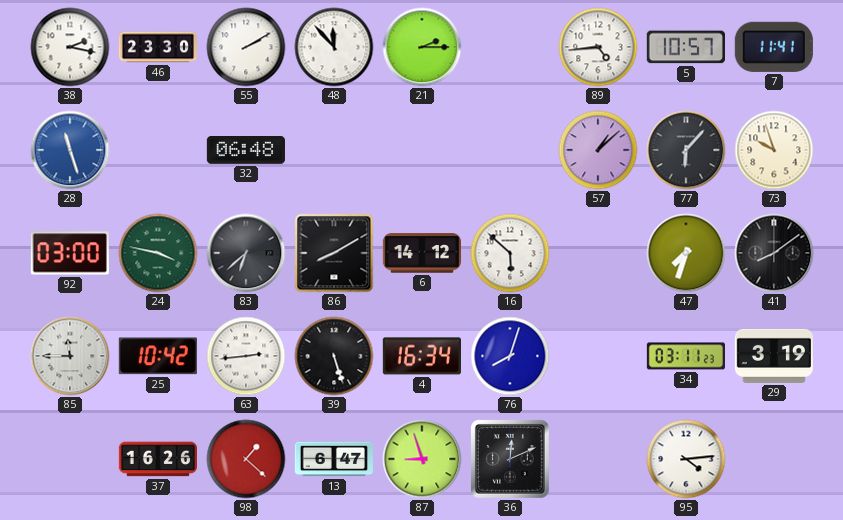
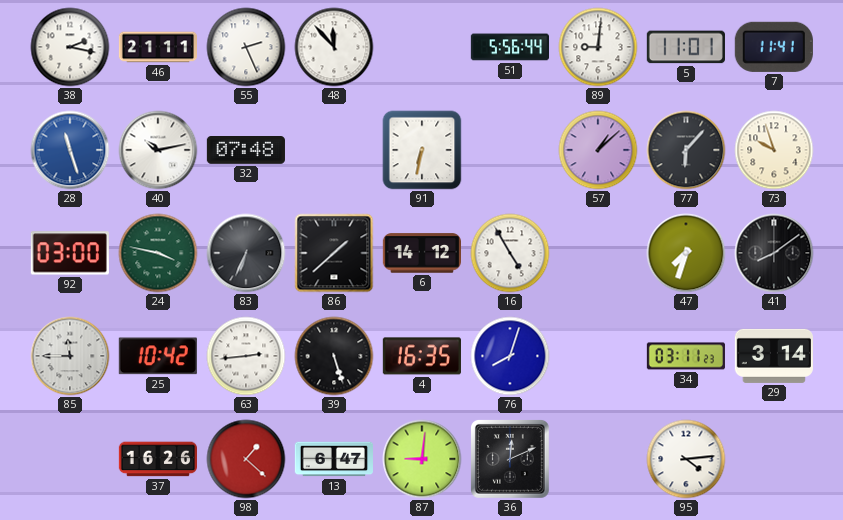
46: 23:30 -> 21:11 (157, 47)
55: 2:10 -> 2:26 (246, 47)
21: 2:15 -> none (422, 47)
51: none -> 5:56 (509, 47)
89: 4:44 -> 9:01 (598, 47)
5: 10:57 -> 11:01 (686, 47)
40: none -> 10:13 (158, 150)
32: 06:48 -> 07:48 (246, 151)
91: none -> 6:32 (422, 150)
83: 6:38 -> 6:34 (246, 253)
86: 8:10 -> 1:38 (334, 253)
16: 5:52 -> 4:55 (510, 253)
4: 16:34 -> 16:35 (422, 356)
29: 3:19 -> 3:14 (774, 356)
87: 8:57 -> 9:01 (422, 459)
